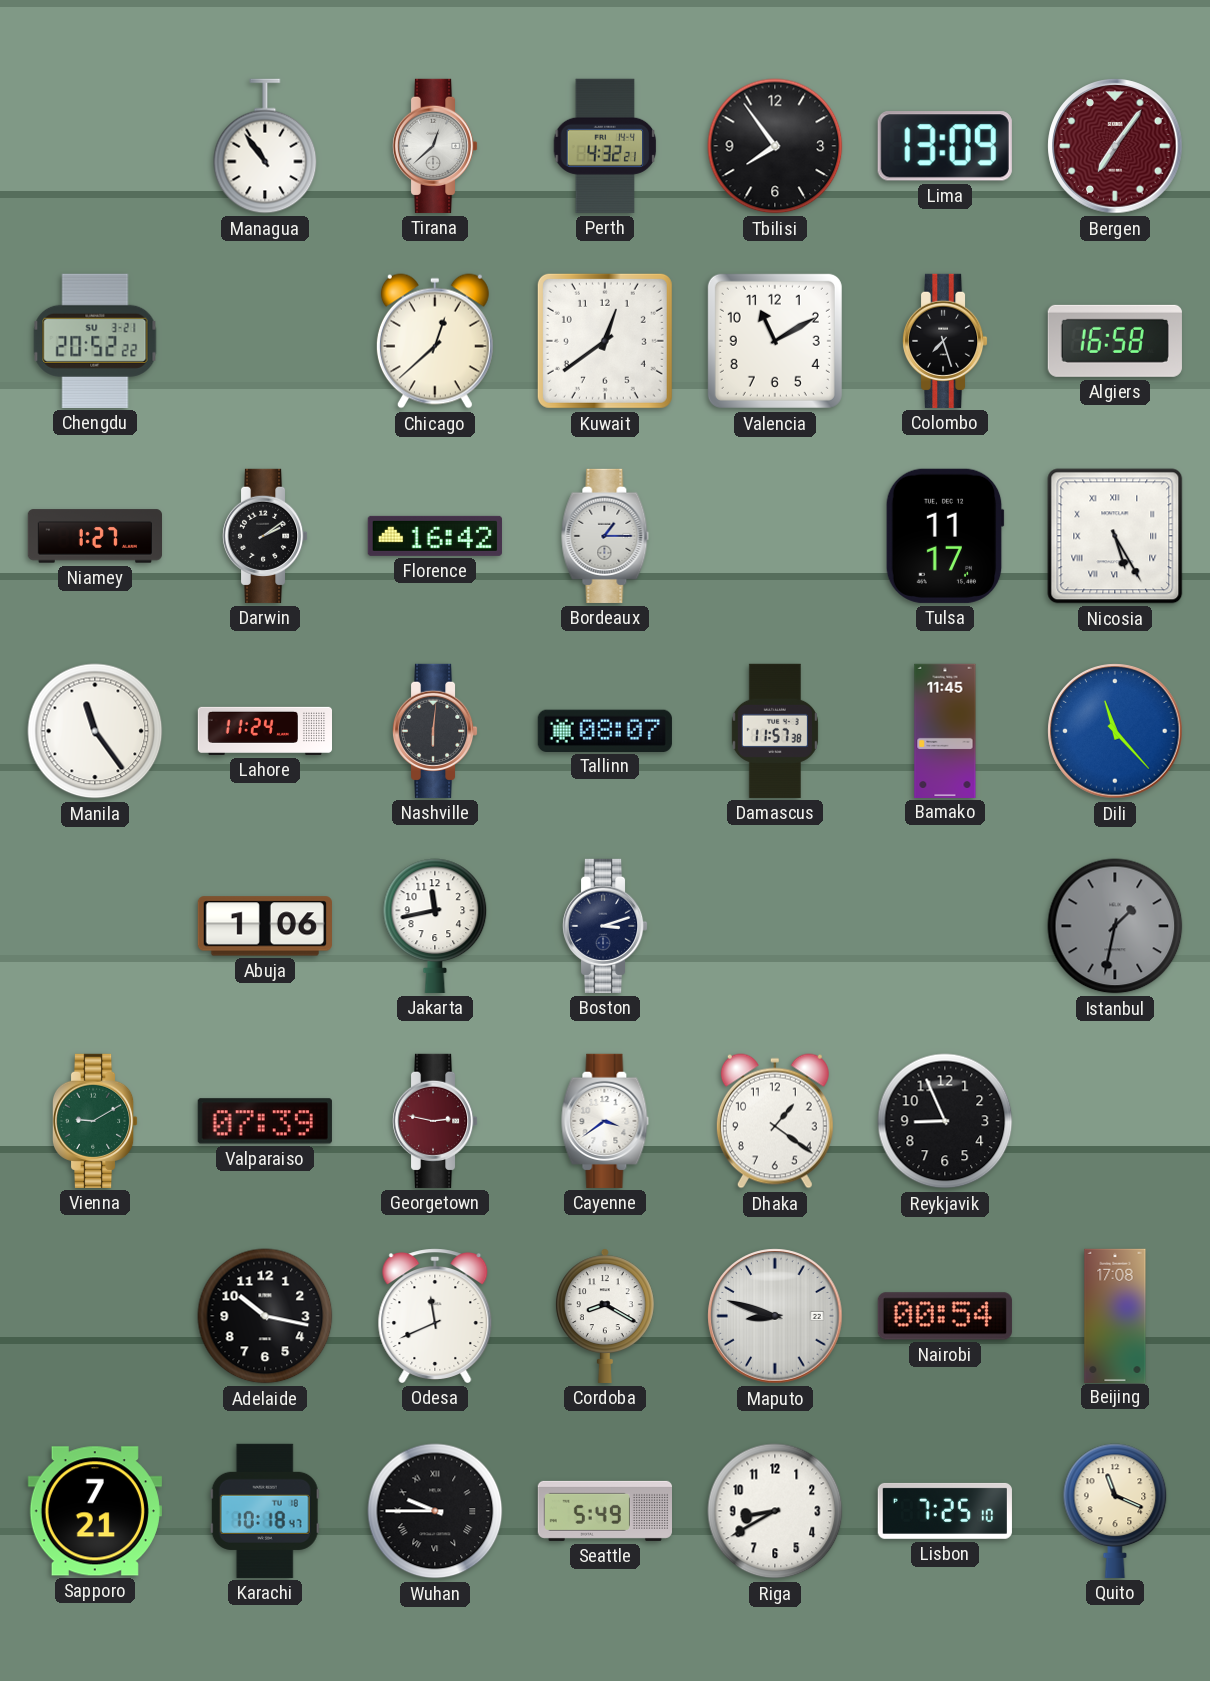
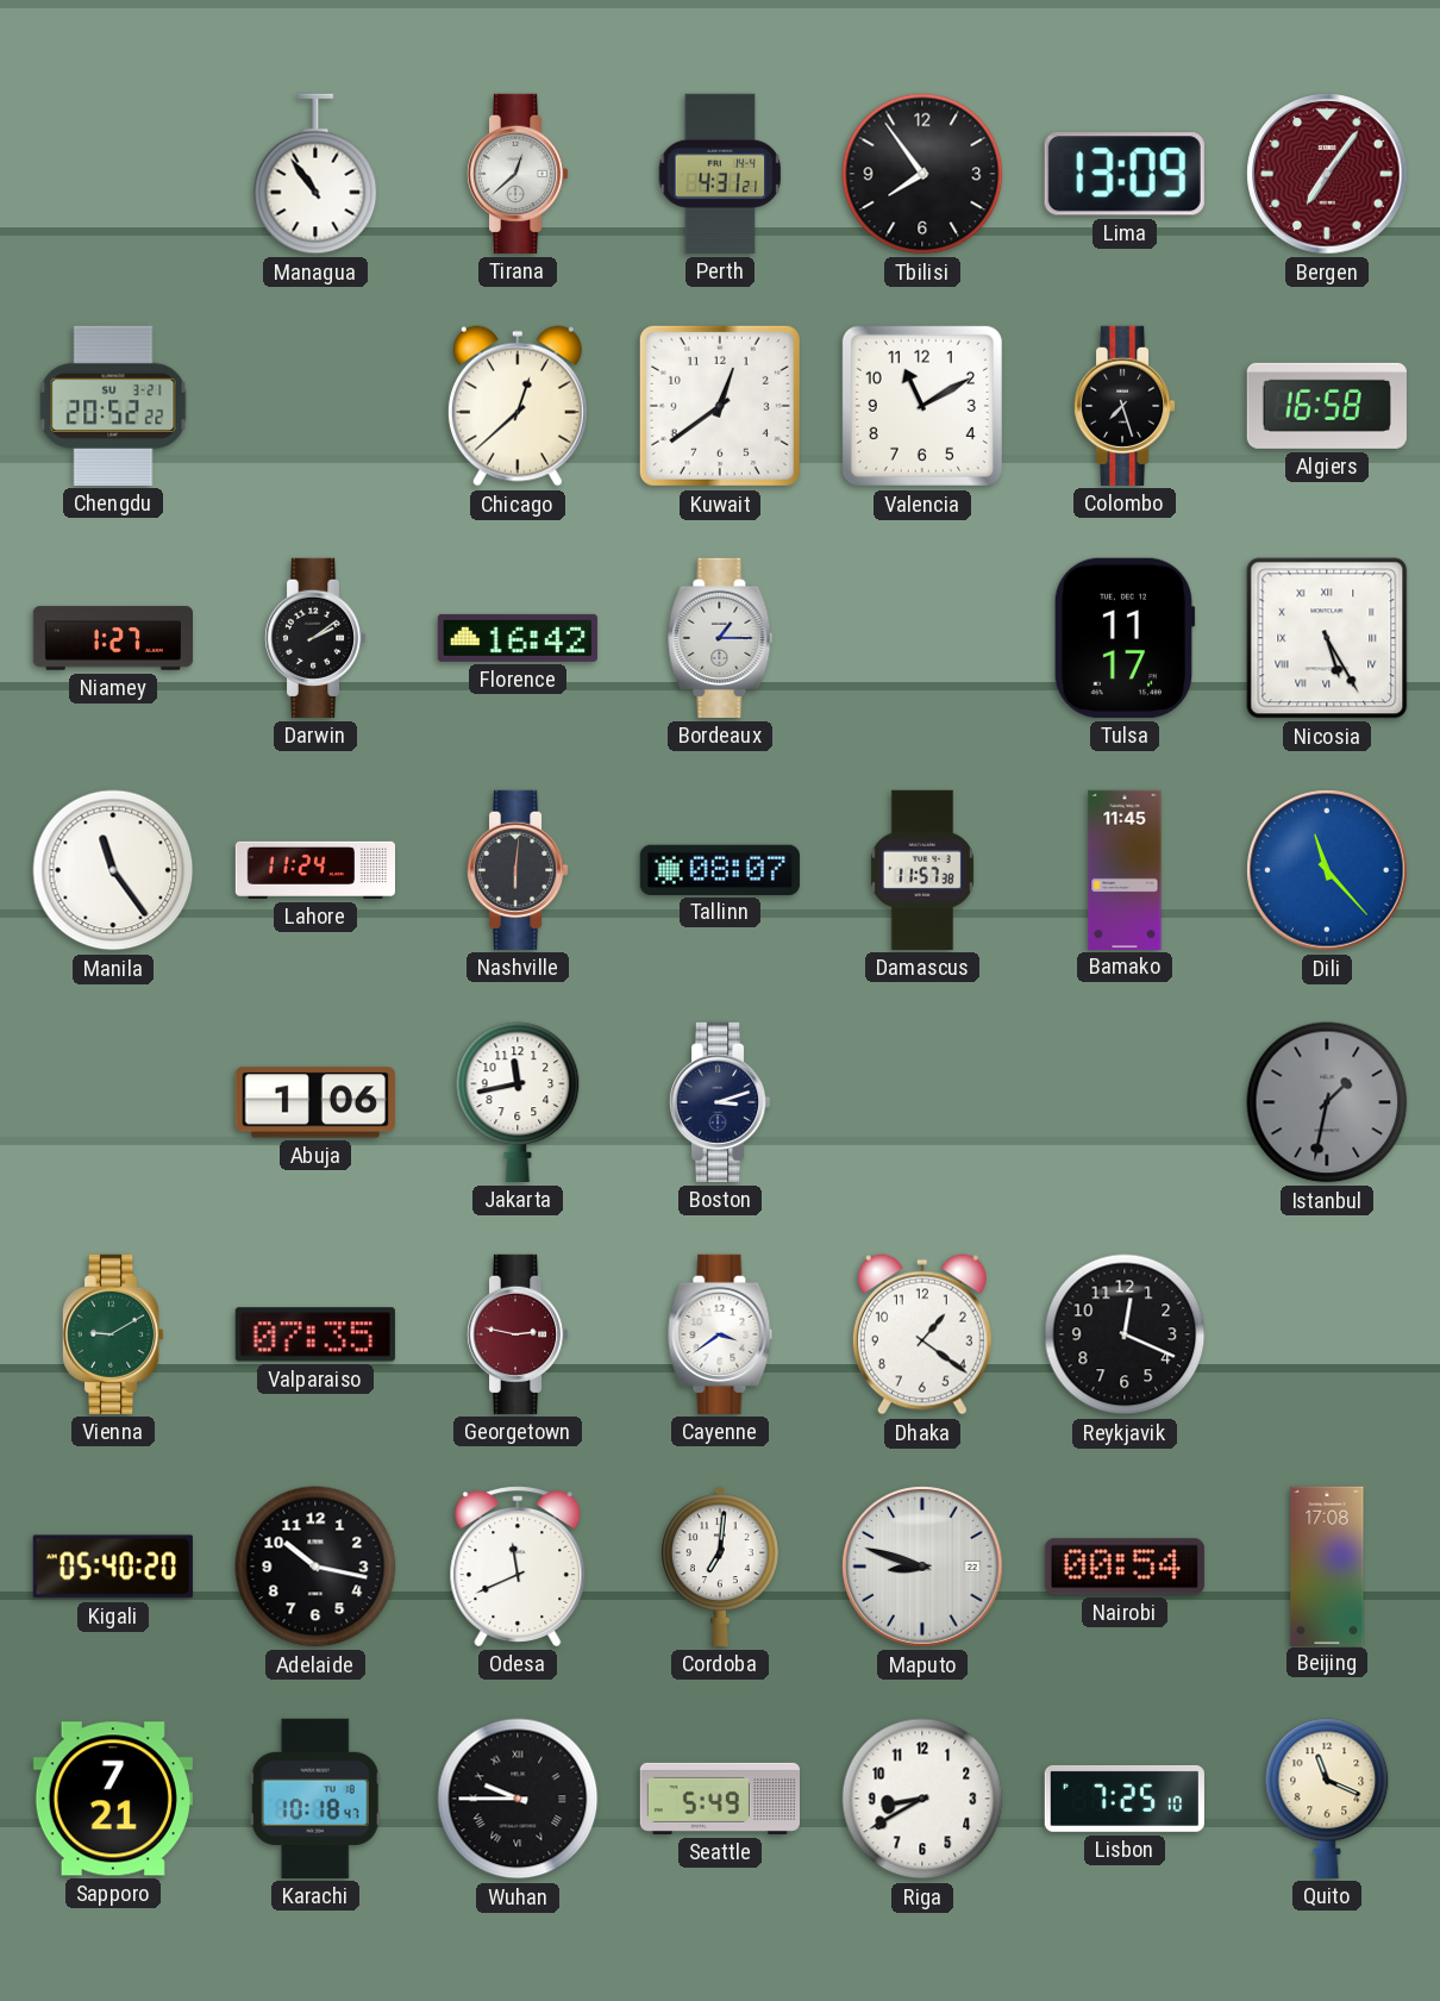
Perth: 4:32 -> 4:31 (720, 174)
Valparaiso: 07:39 -> 07:35 (315, 1334)
Reykjavik: 8:56 -> 12:19 (1125, 1334)
Kigali: none -> 05:40 (113, 1567)
Cordoba: 8:20 -> 7:01 (720, 1567)
